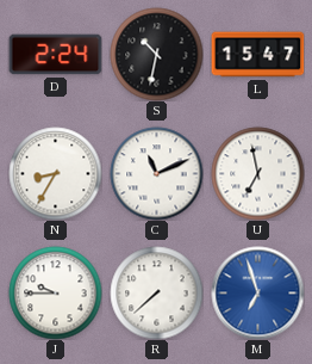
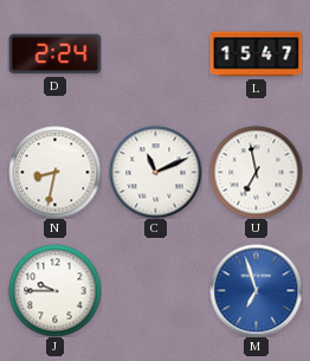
S: 10:32 -> none (156, 54)
N: 8:35 -> 8:32 (54, 172)
R: 7:38 -> none (156, 292)
